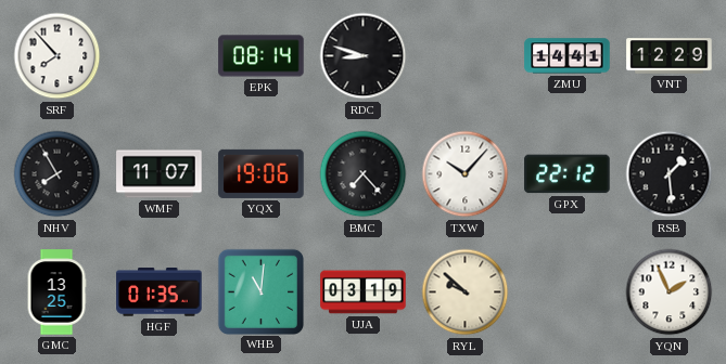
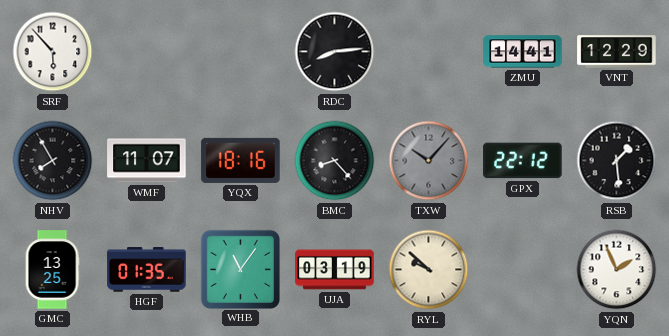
SRF: 7:53 -> 5:53 (53, 52)
EPK: 08:14 -> none (262, 56)
RDC: 8:48 -> 8:14 (335, 52)
YQX: 19:06 -> 18:16 (241, 160)
BMC: 7:23 -> 8:23 (335, 161)
TXW dial: white -> grey (429, 161)
WHB: 11:01 -> 11:06 (240, 269)
